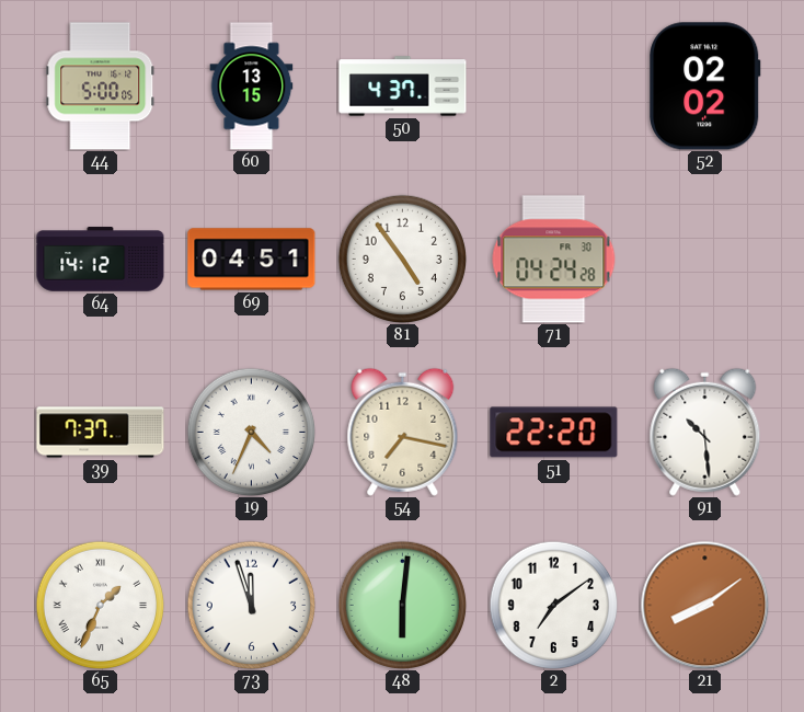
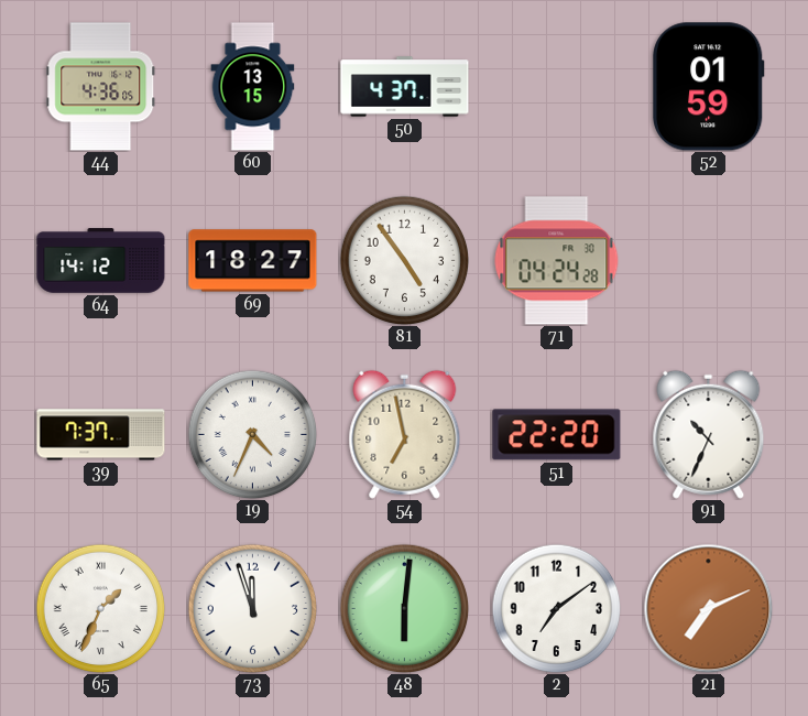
44: 5:00 -> 4:36 (101, 87)
52: 02:02 -> 01:59 (709, 87)
69: 04:51 -> 18:27 (253, 261)
54: 7:17 -> 6:58 (405, 434)
91: 10:29 -> 10:34 (709, 434)
21: 8:09 -> 7:11 (708, 608)
